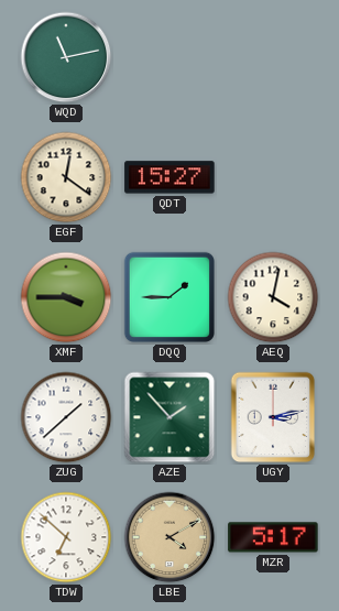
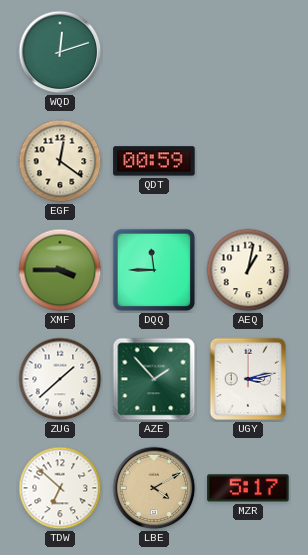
WQD: 11:13 -> 12:12 (60, 52)
QDT: 15:27 -> 00:59 (154, 161)
DQQ: 1:45 -> 11:45 (154, 270)
AEQ: 4:02 -> 1:02 (248, 270)
